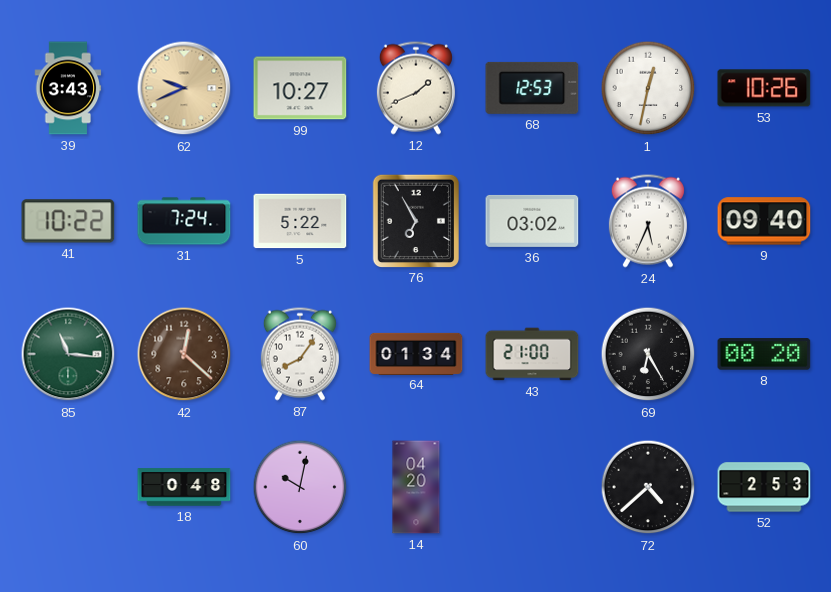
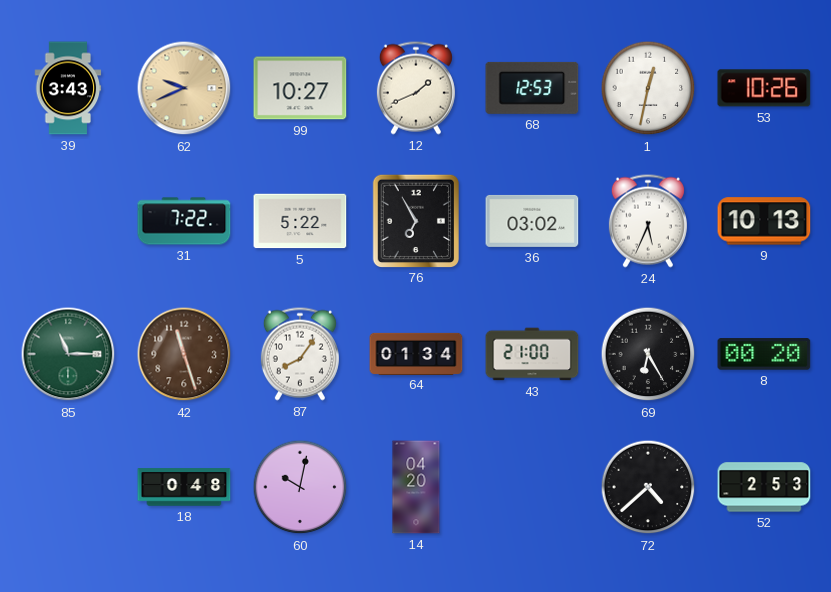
41: 10:22 -> none (68, 221)
31: 7:24 -> 7:22 (184, 221)
9: 09:40 -> 10:13 (764, 221)
85: 11:16 -> 11:15 (68, 354)
42: 12:22 -> 11:27 (184, 354)
